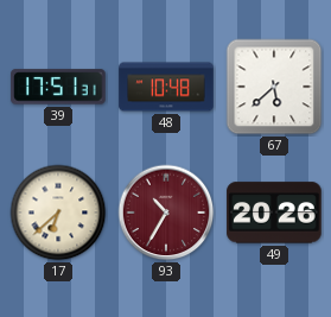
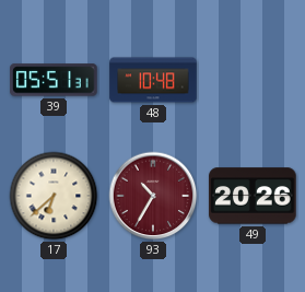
39: 17:51 -> 05:51 (54, 80)
67: 5:38 -> none (274, 87)
